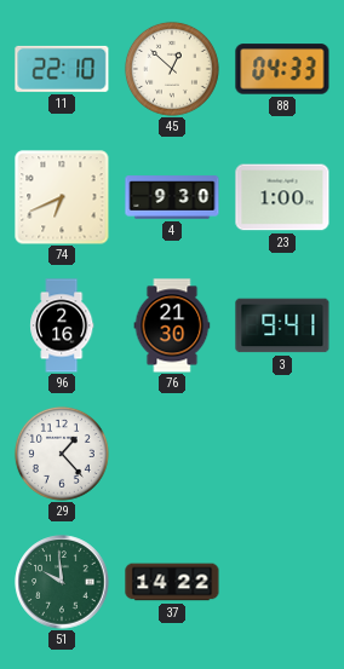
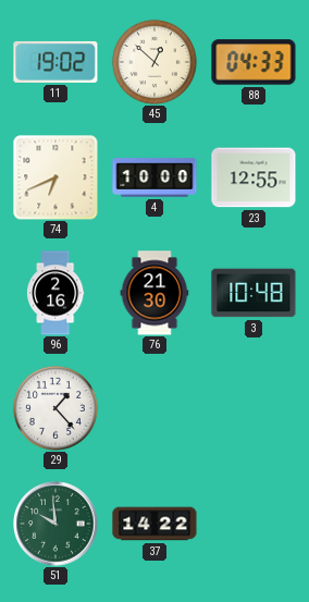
11: 22:10 -> 19:02 (55, 62)
4: 9:30 -> 10:00 (154, 177)
23: 1:00 -> 12:55 (254, 177)
3: 9:41 -> 10:48 (254, 293)
